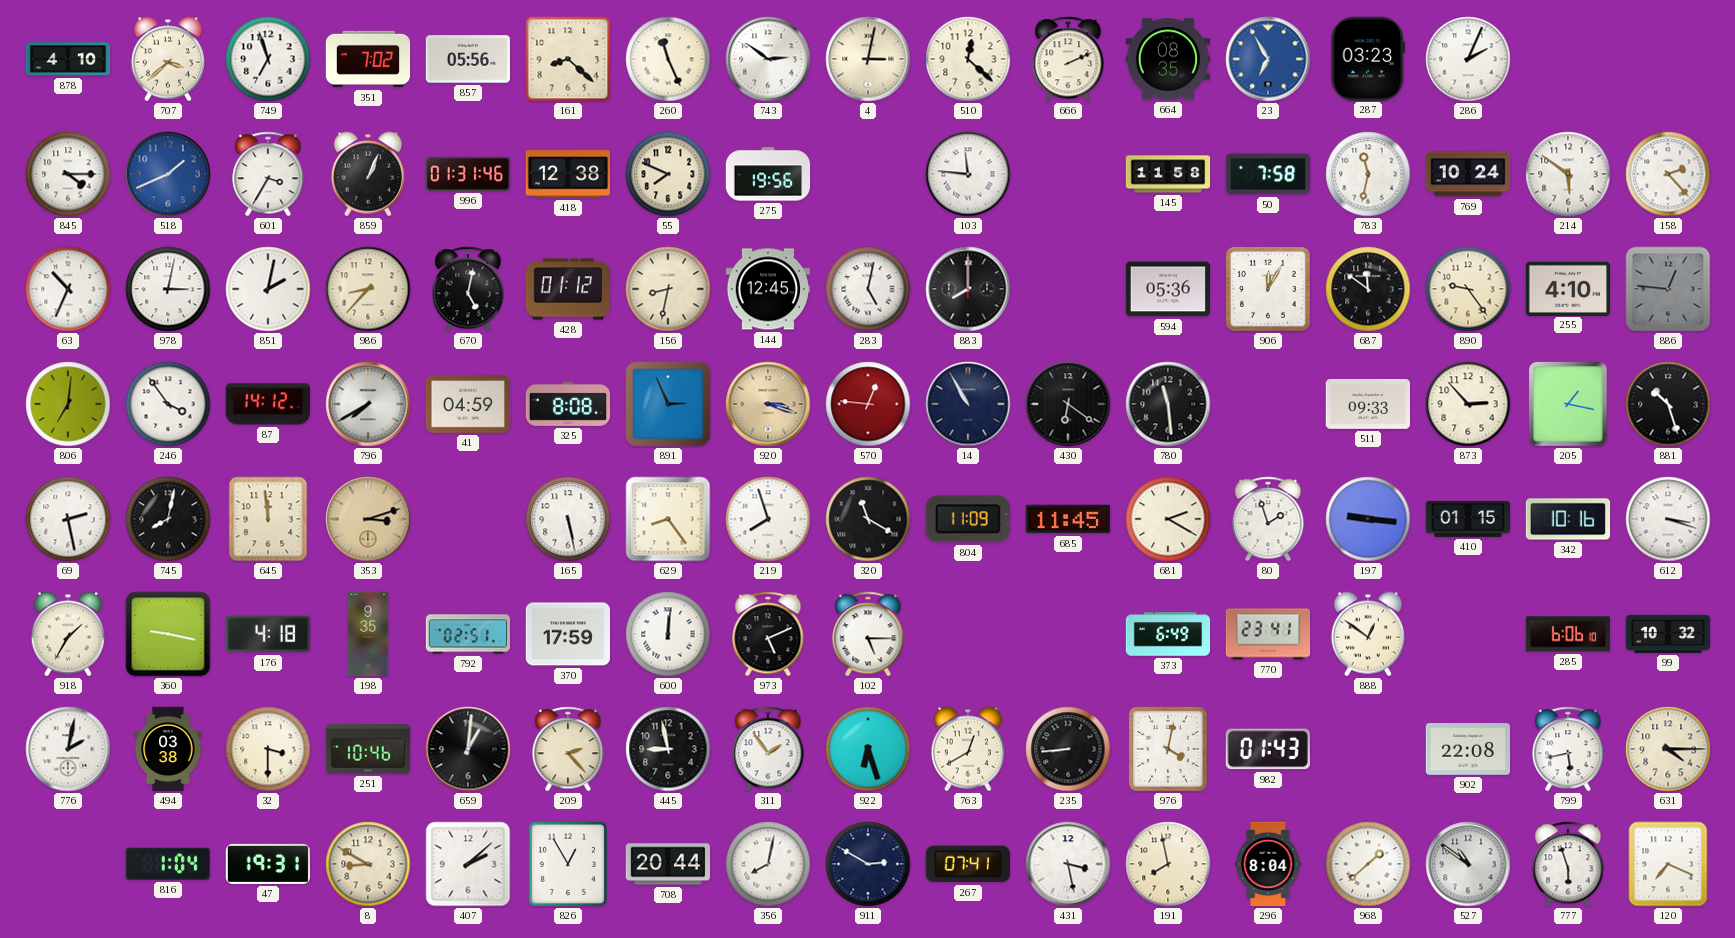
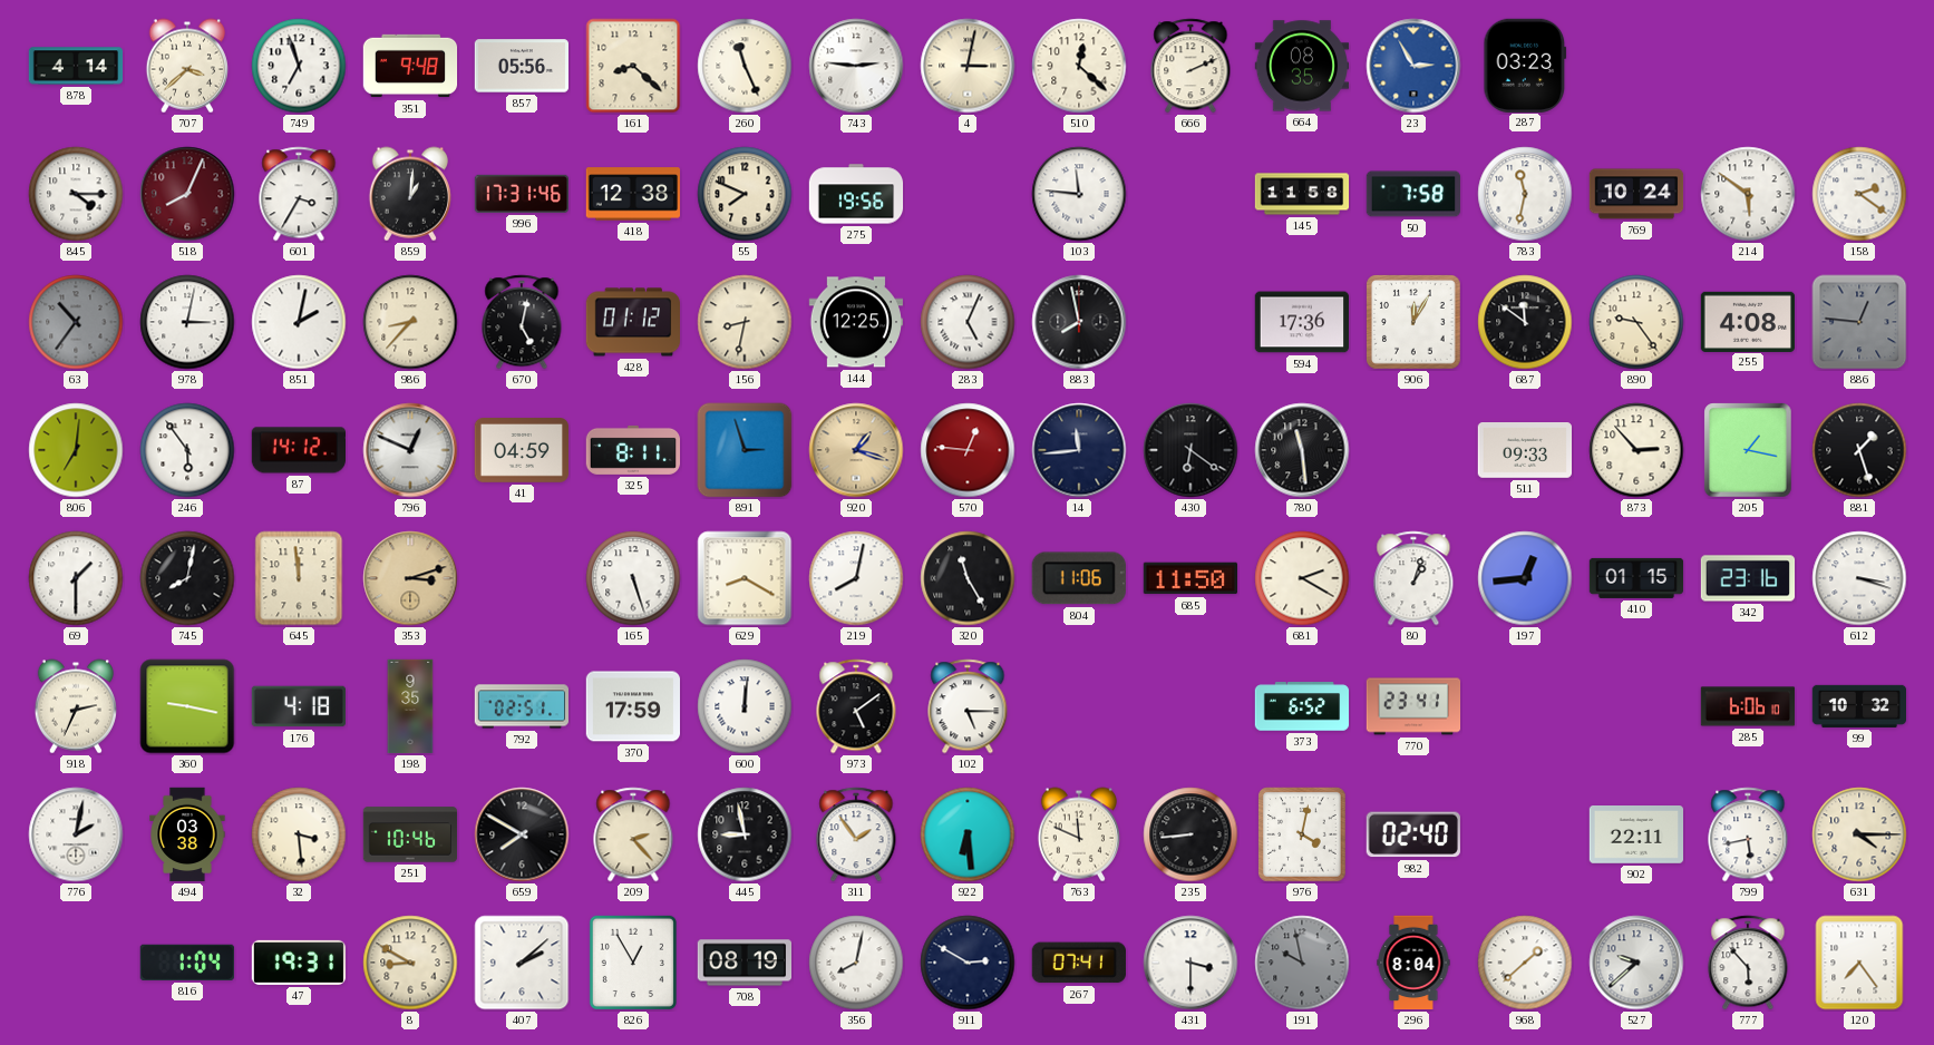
878: 4:10 -> 4:14 (76, 66)
351: 7:02 -> 9:48 (410, 66)
743: 2:51 -> 2:46 (856, 66)
23: 6:55 -> 2:55 (1413, 66)
286: 2:04 -> none (1468, 59)
518: 1:41 -> 8:04 (187, 194)
518 dial: blue -> burgundy (187, 194)
859: 1:04 -> 1:01 (409, 194)
996: 01:31 -> 17:31 (522, 194)
158: 2:23 -> 2:21 (1859, 194)
63: 10:34 -> 10:36 (76, 322)
63 dial: white -> grey (76, 322)
144: 12:45 -> 12:25 (855, 322)
283: 5:02 -> 5:04 (968, 322)
883: 8:00 -> 7:58 (1079, 322)
594: 05:36 -> 17:36 (1301, 322)
255: 4:10 -> 4:08 (1747, 321)
246: 3:54 -> 5:54 (187, 450)
796: 7:40 -> 12:49 (410, 450)
325: 8:08 -> 8:11 (632, 450)
891: 2:56 -> 2:57 (745, 450)
920: 3:18 -> 1:18 (856, 450)
14: 10:55 -> 11:44 (1079, 450)
881: 10:27 -> 1:27 (1859, 450)
69: 2:28 -> 1:30 (76, 578)
165: 5:28 -> 5:27 (633, 578)
629: 8:24 -> 8:20 (745, 578)
219: 7:57 -> 8:02 (856, 578)
320: 11:20 -> 11:25 (968, 578)
804: 11:09 -> 11:06 (1079, 578)
685: 11:45 -> 11:50 (1189, 578)
80: 1:57 -> 1:03 (1413, 578)
197: 9:16 -> 12:44 (1525, 578)
342: 10:16 -> 23:16 (1748, 578)
918: 1:35 -> 2:34 (75, 706)
973: 5:11 -> 5:09 (856, 706)
373: 6:49 -> 6:52 (1302, 706)
888: 12:51 -> none (1367, 634)
32: 3:30 -> 3:29 (299, 834)
659: 1:01 -> 7:50 (522, 834)
922: 6:27 -> 6:29 (968, 834)
763: 12:40 -> 11:49 (1078, 834)
982: 01:43 -> 02:40 (1413, 834)
902: 22:08 -> 22:11 (1636, 836)
708: 20:44 -> 08:19 (744, 963)
431: 3:28 -> 3:30 (1190, 963)
191: 7:58 -> 9:58 (1302, 963)
191 dial: cream -> grey (1302, 963)
527: 10:51 -> 9:38 (1636, 963)
777: 5:57 -> 5:53 (1748, 963)
120: 7:19 -> 7:24 (1859, 963)
